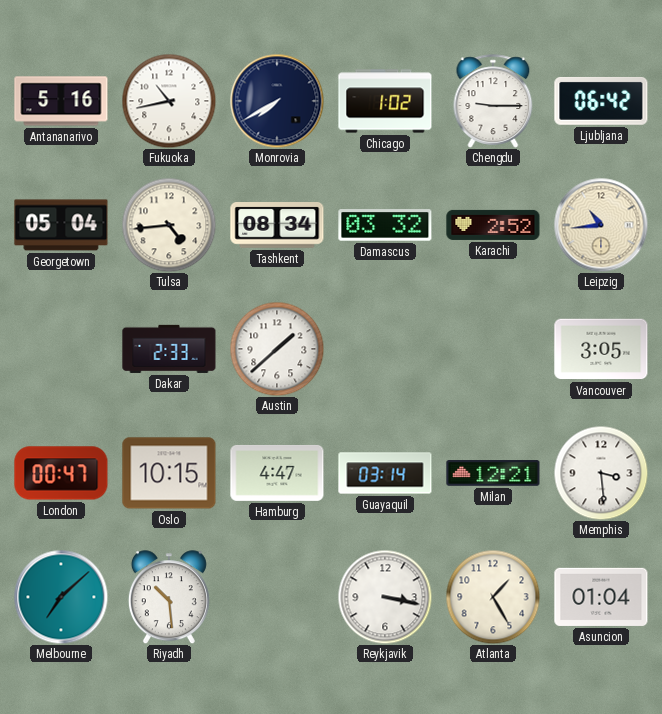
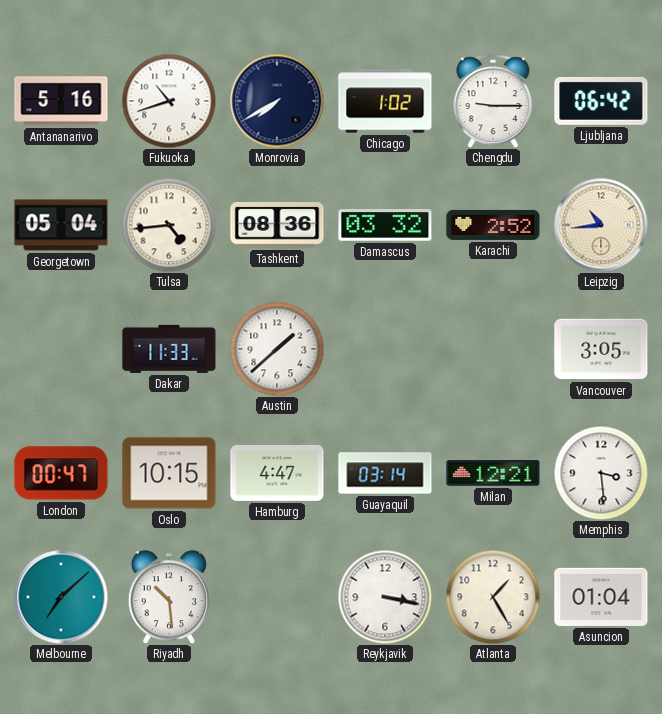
Fukuoka: 10:43 -> 10:42 (169, 101)
Tashkent: 08:34 -> 08:36 (277, 226)
Dakar: 2:33 -> 11:33 (169, 349)
